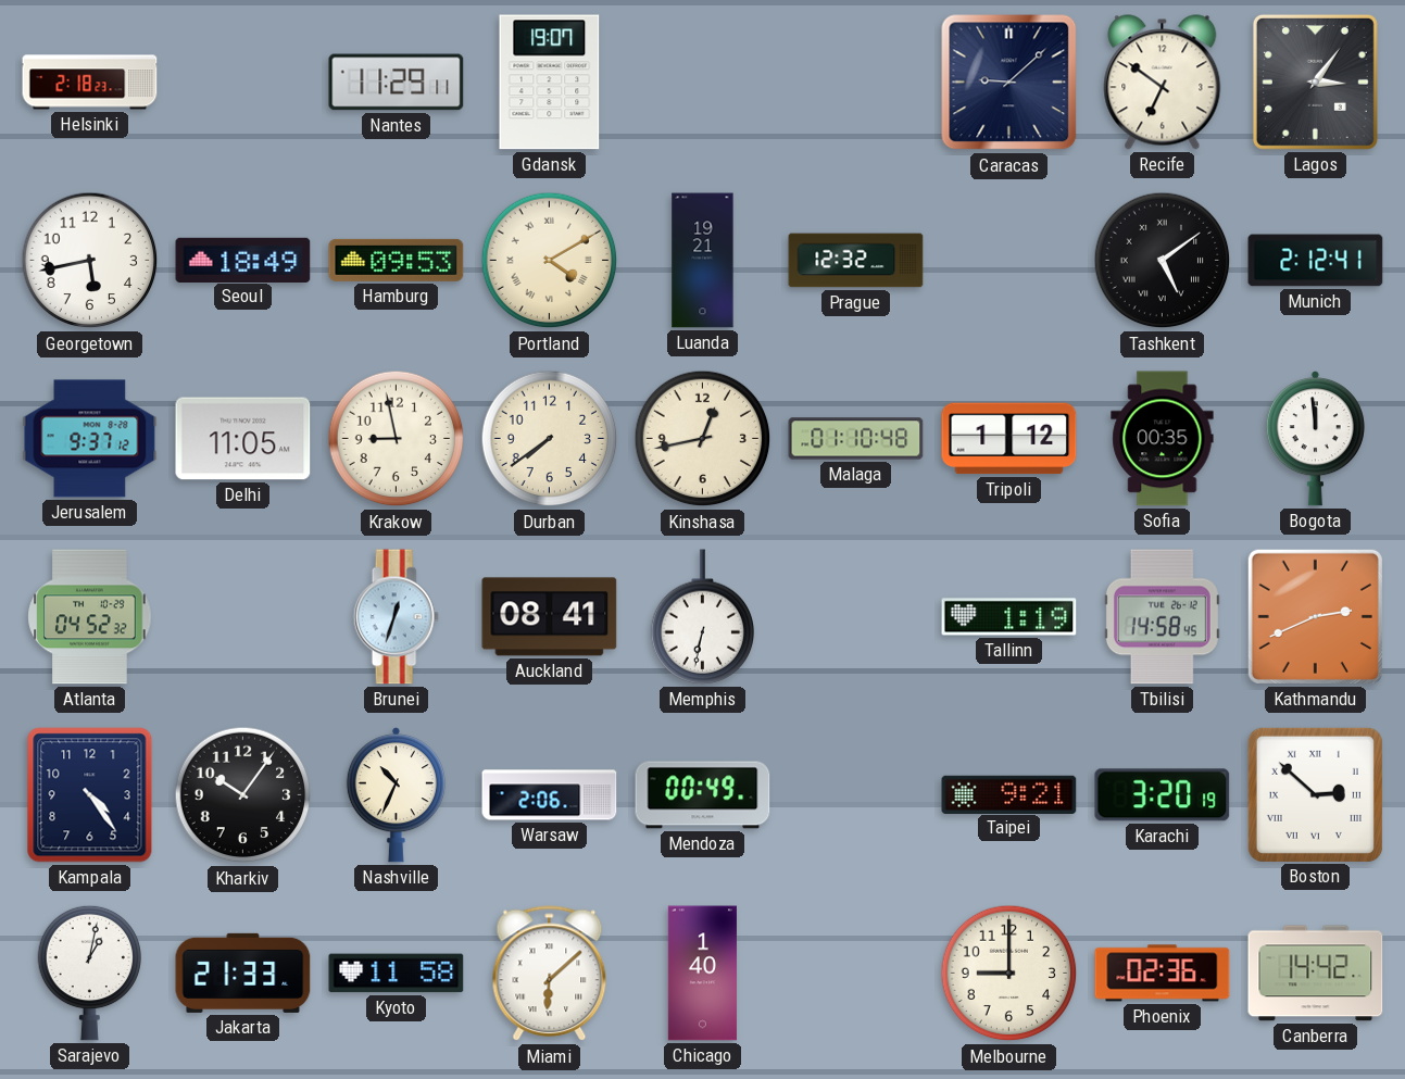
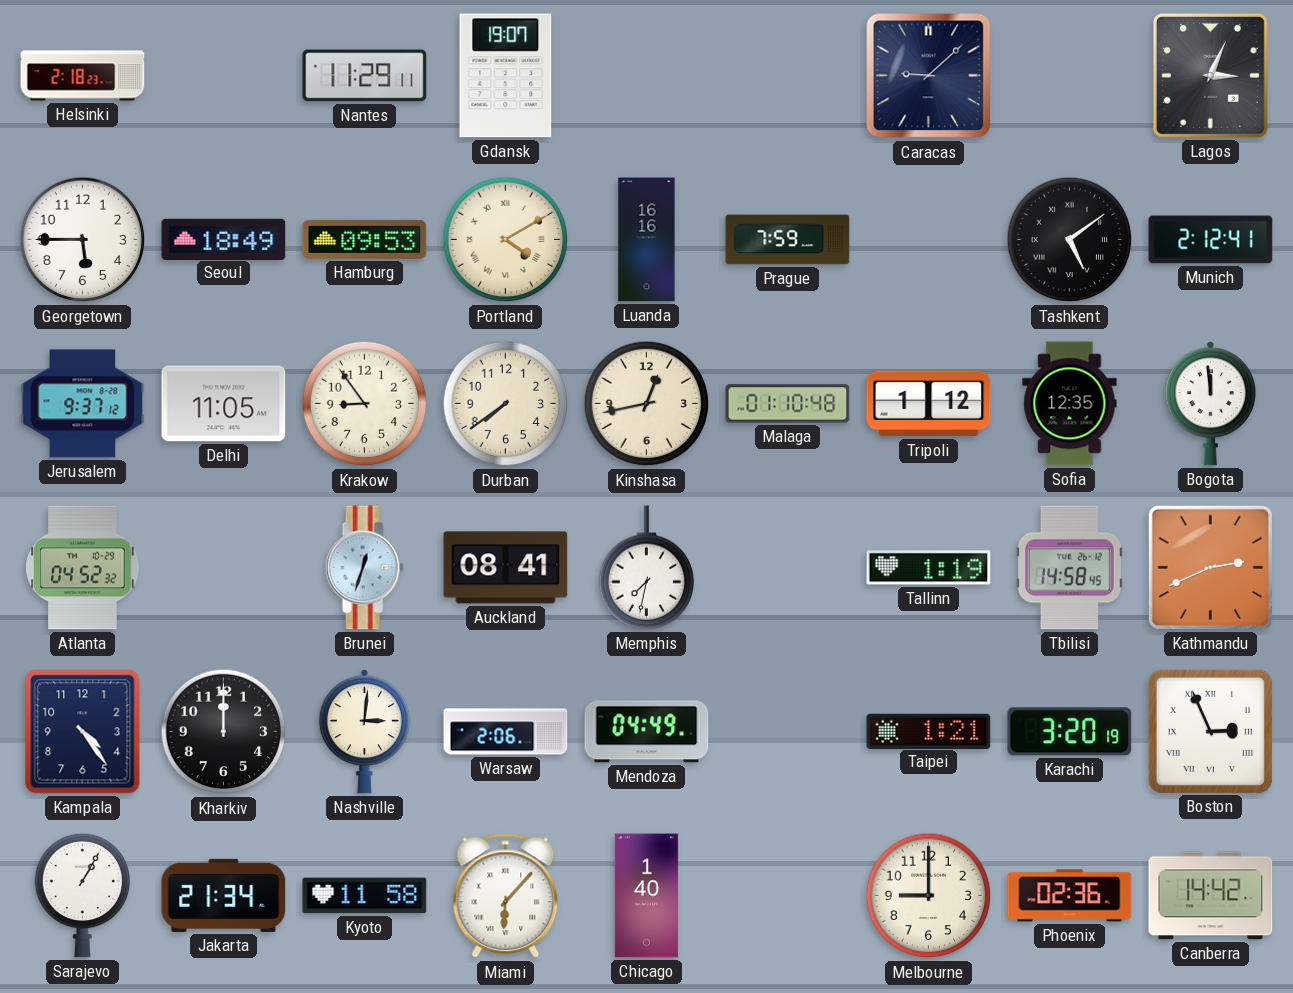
Recife: 6:51 -> none (1163, 83)
Lagos: 3:06 -> 3:04 (1210, 75)
Georgetown: 5:43 -> 5:45 (83, 240)
Luanda: 19:21 -> 16:16 (647, 240)
Prague: 12:32 -> 7:59 (788, 240)
Krakow: 8:58 -> 8:54 (365, 404)
Sofia: 00:35 -> 12:35 (1070, 404)
Memphis: 6:32 -> 7:32 (647, 568)
Kharkiv: 10:06 -> 12:00 (224, 732)
Nashville: 10:34 -> 3:01 (364, 732)
Mendoza: 00:49 -> 04:49 (647, 732)
Taipei: 9:21 -> 1:21 (929, 731)
Boston: 2:52 -> 2:56 (1210, 731)
Sarajevo: 1:02 -> 1:05 (83, 895)
Jakarta: 21:33 -> 21:34 (224, 895)
Miami: 6:08 -> 6:07 (506, 896)
